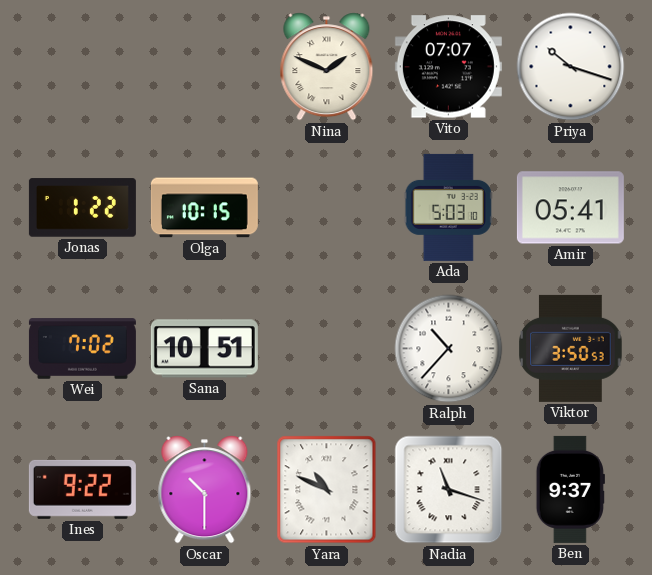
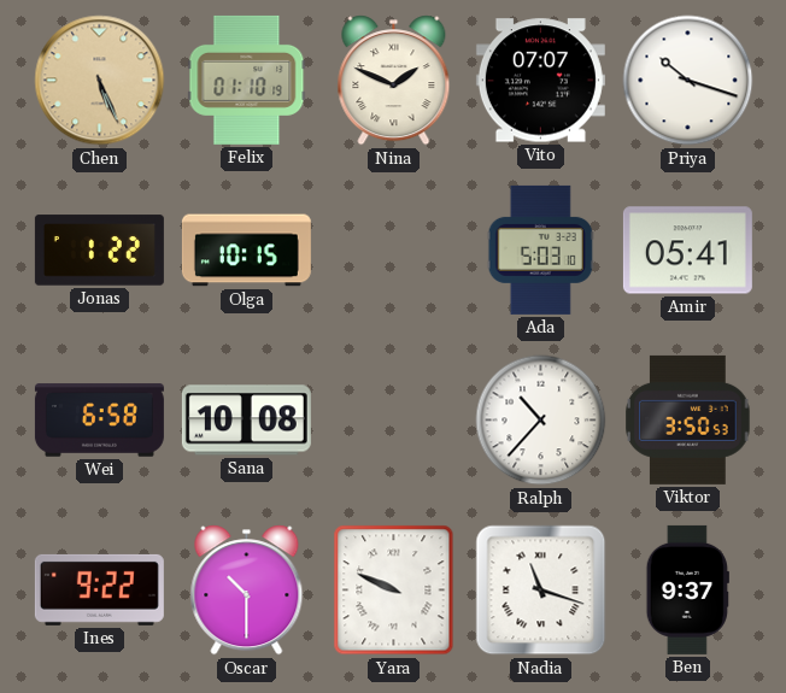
Chen: none -> 5:26 (100, 81)
Felix: none -> 01:10 (247, 80)
Wei: 7:02 -> 6:58 (99, 421)
Sana: 10:51 -> 10:08 (246, 421)
Yara: 10:49 -> 9:49 (394, 591)
